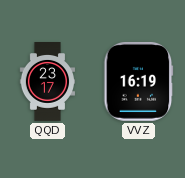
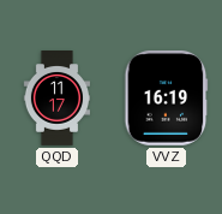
QQD: 23:17 -> 11:17 (56, 99)
